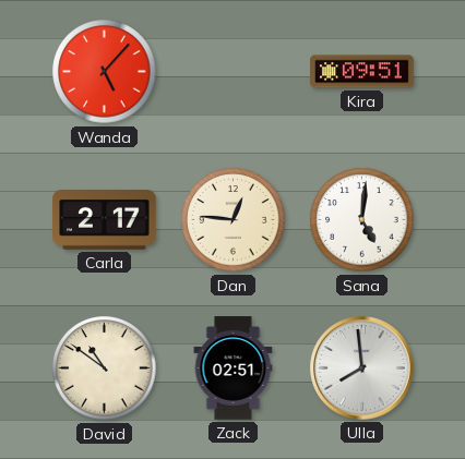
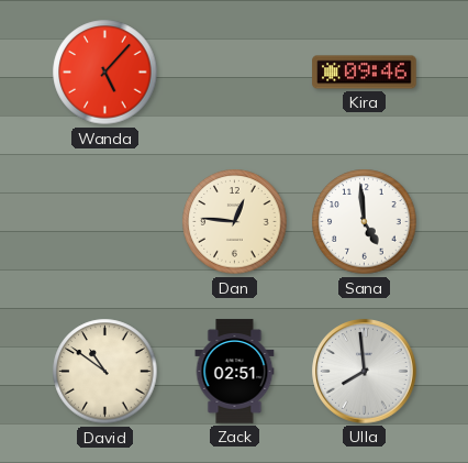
Kira: 09:51 -> 09:46 (365, 73)
Carla: 2:17 -> none (105, 220)
Sana: 5:01 -> 4:59 (365, 222)
